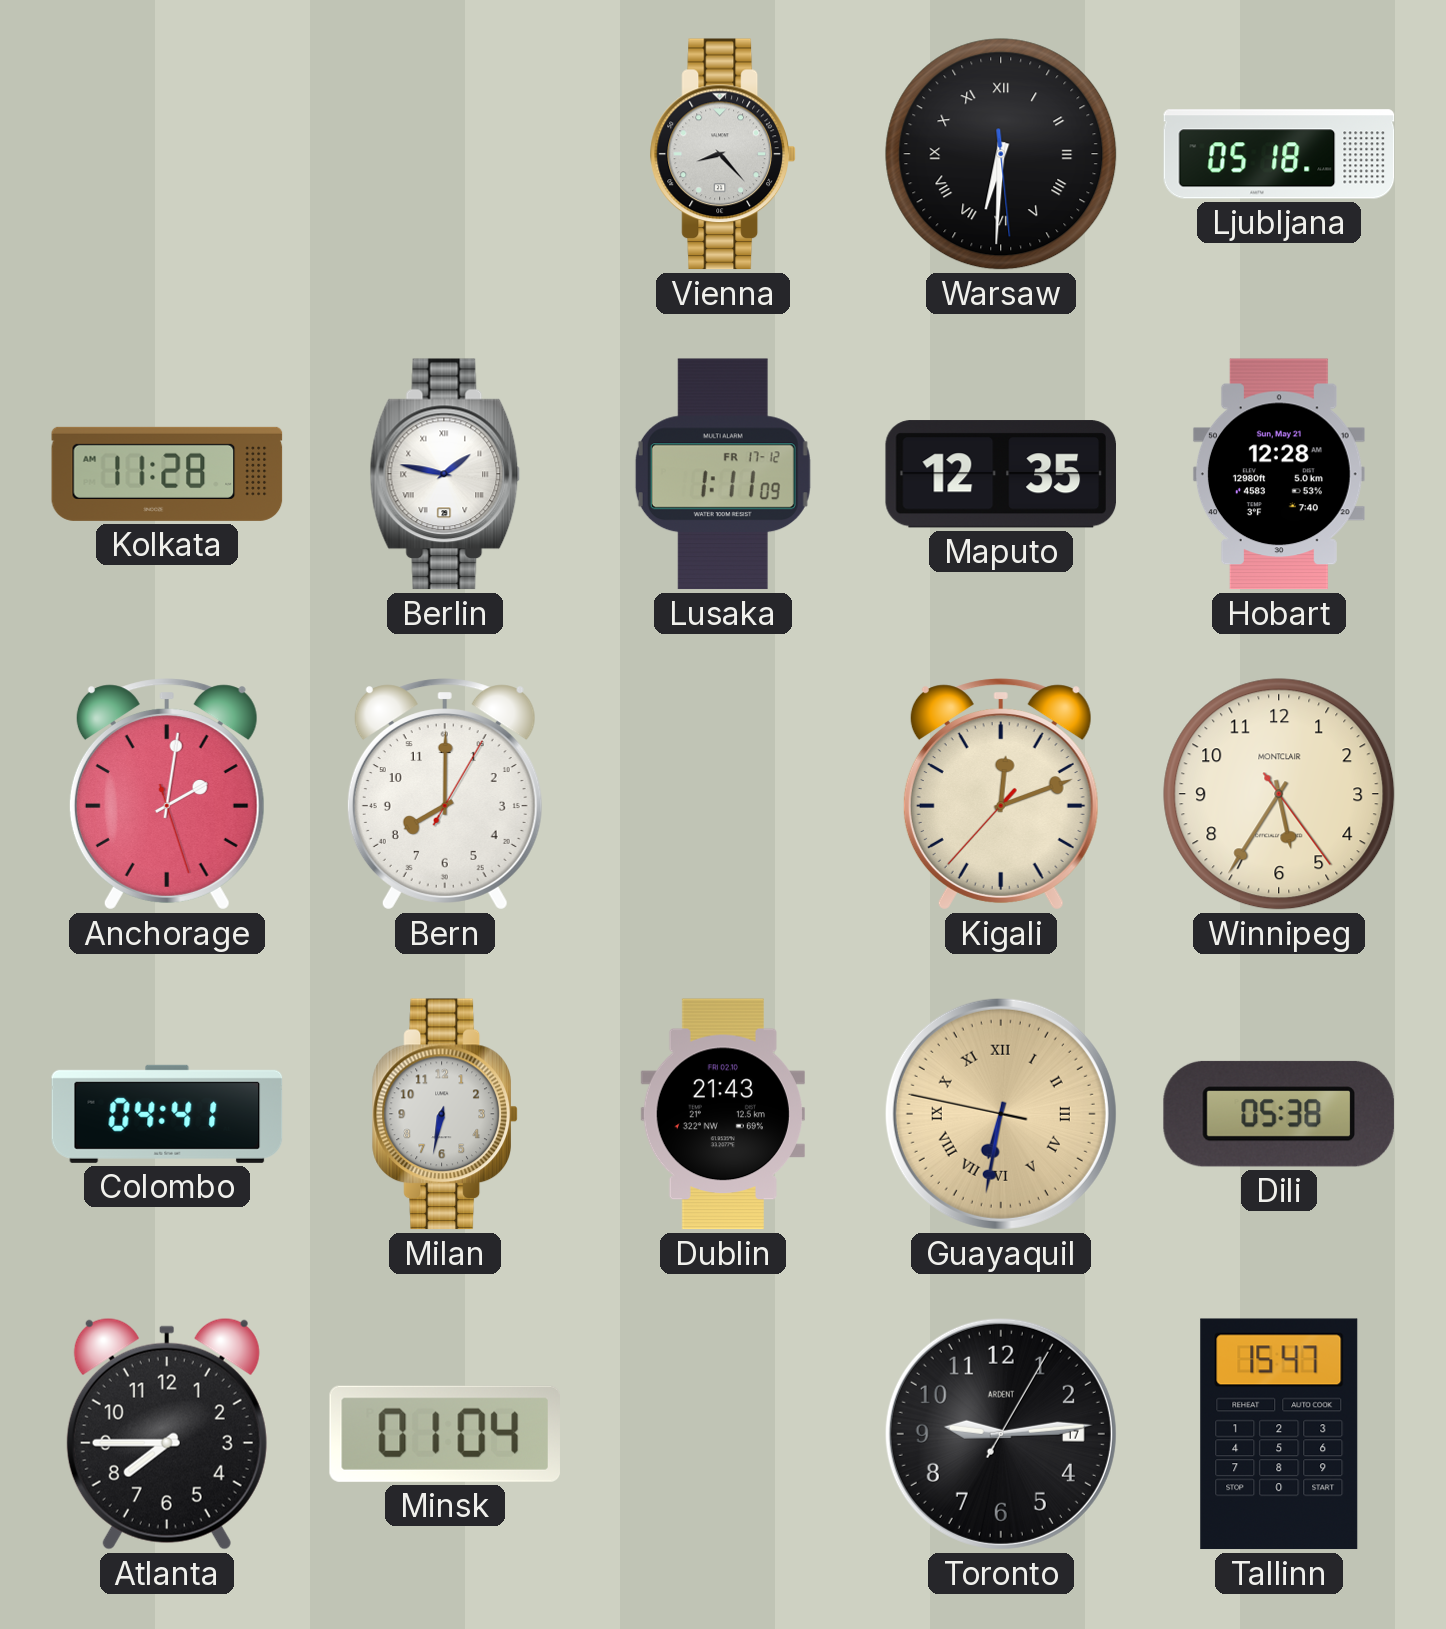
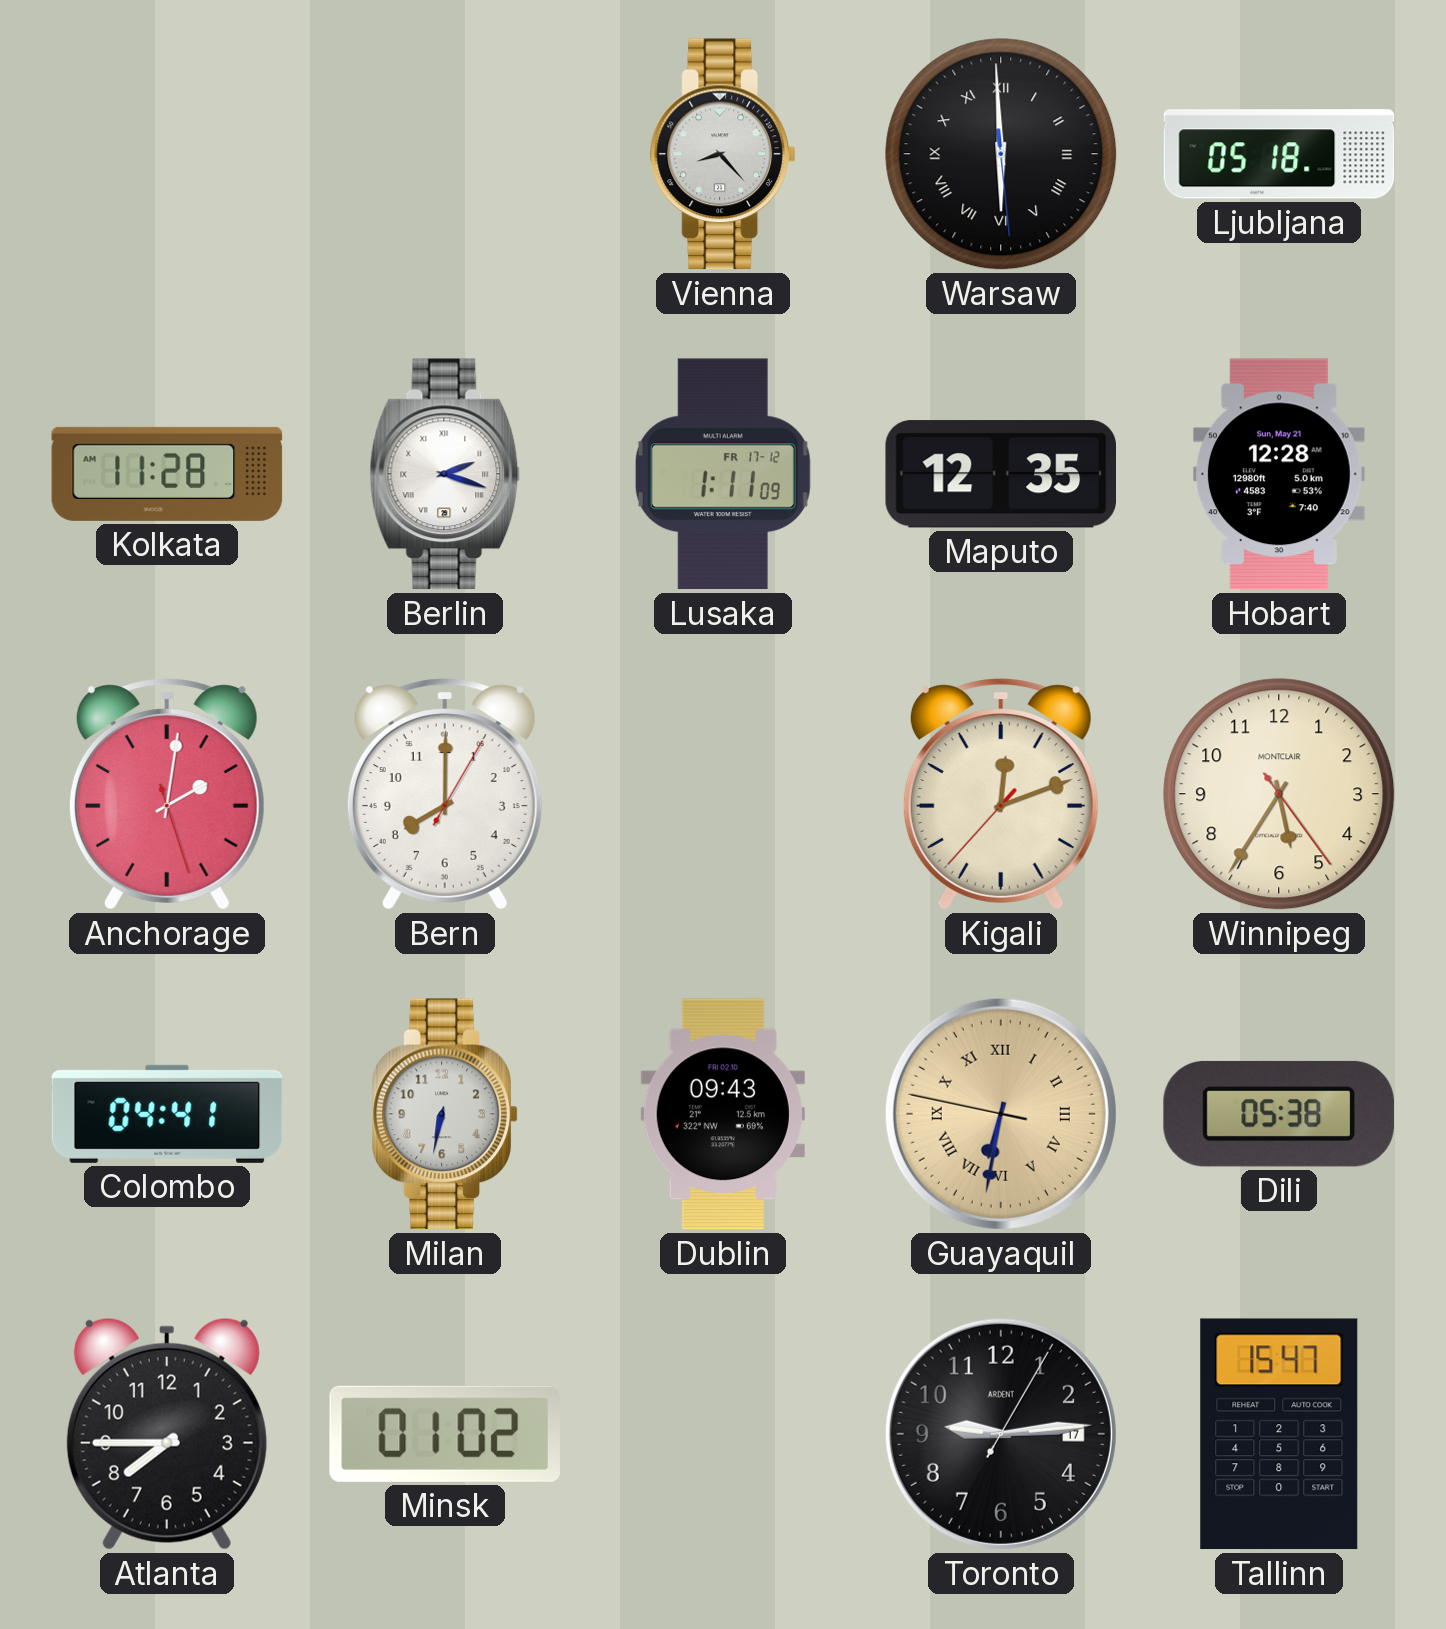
Warsaw: 6:30 -> 5:59 (1001, 154)
Berlin: 1:47 -> 2:18 (445, 474)
Dublin: 21:43 -> 09:43 (723, 1114)
Minsk: 01:04 -> 01:02 (445, 1434)
